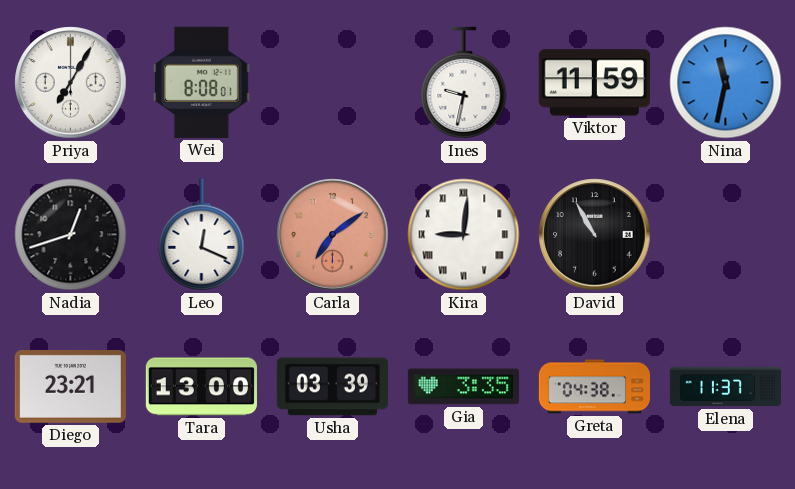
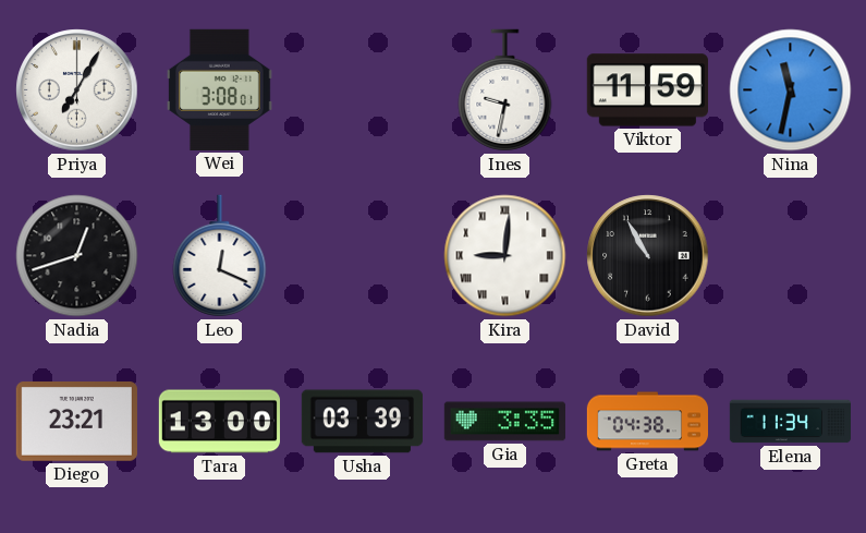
Wei: 8:08 -> 3:08 (220, 89)
Carla: 7:09 -> none (333, 235)
Elena: 11:37 -> 11:34 (791, 422)
